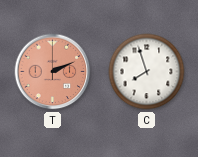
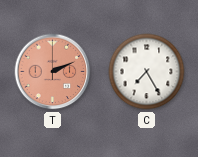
C: 7:57 -> 7:25 (147, 72)
